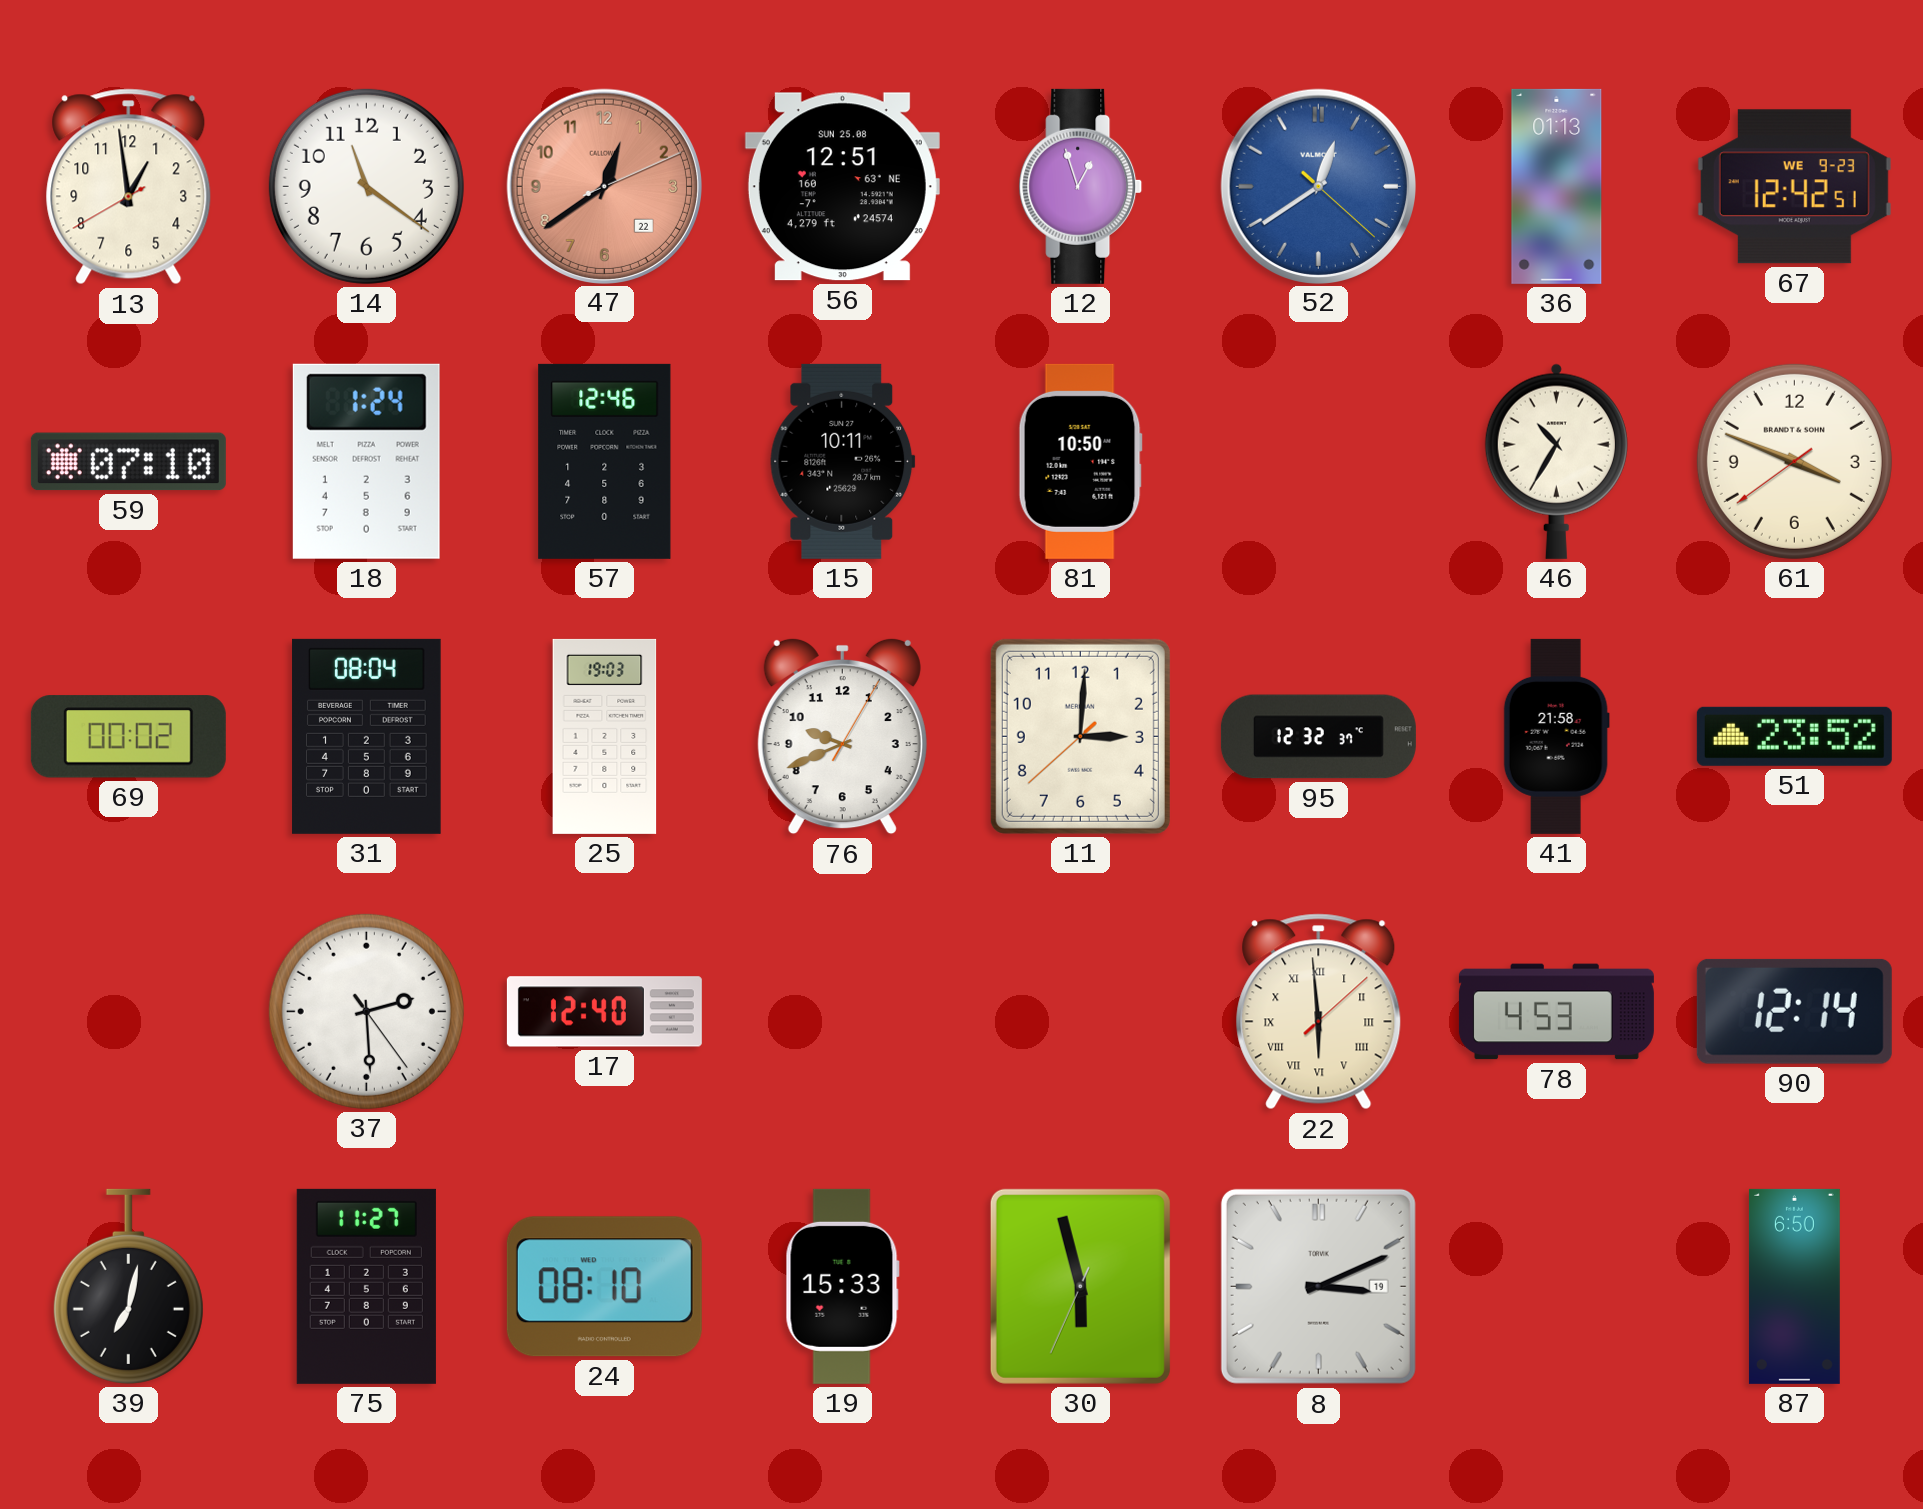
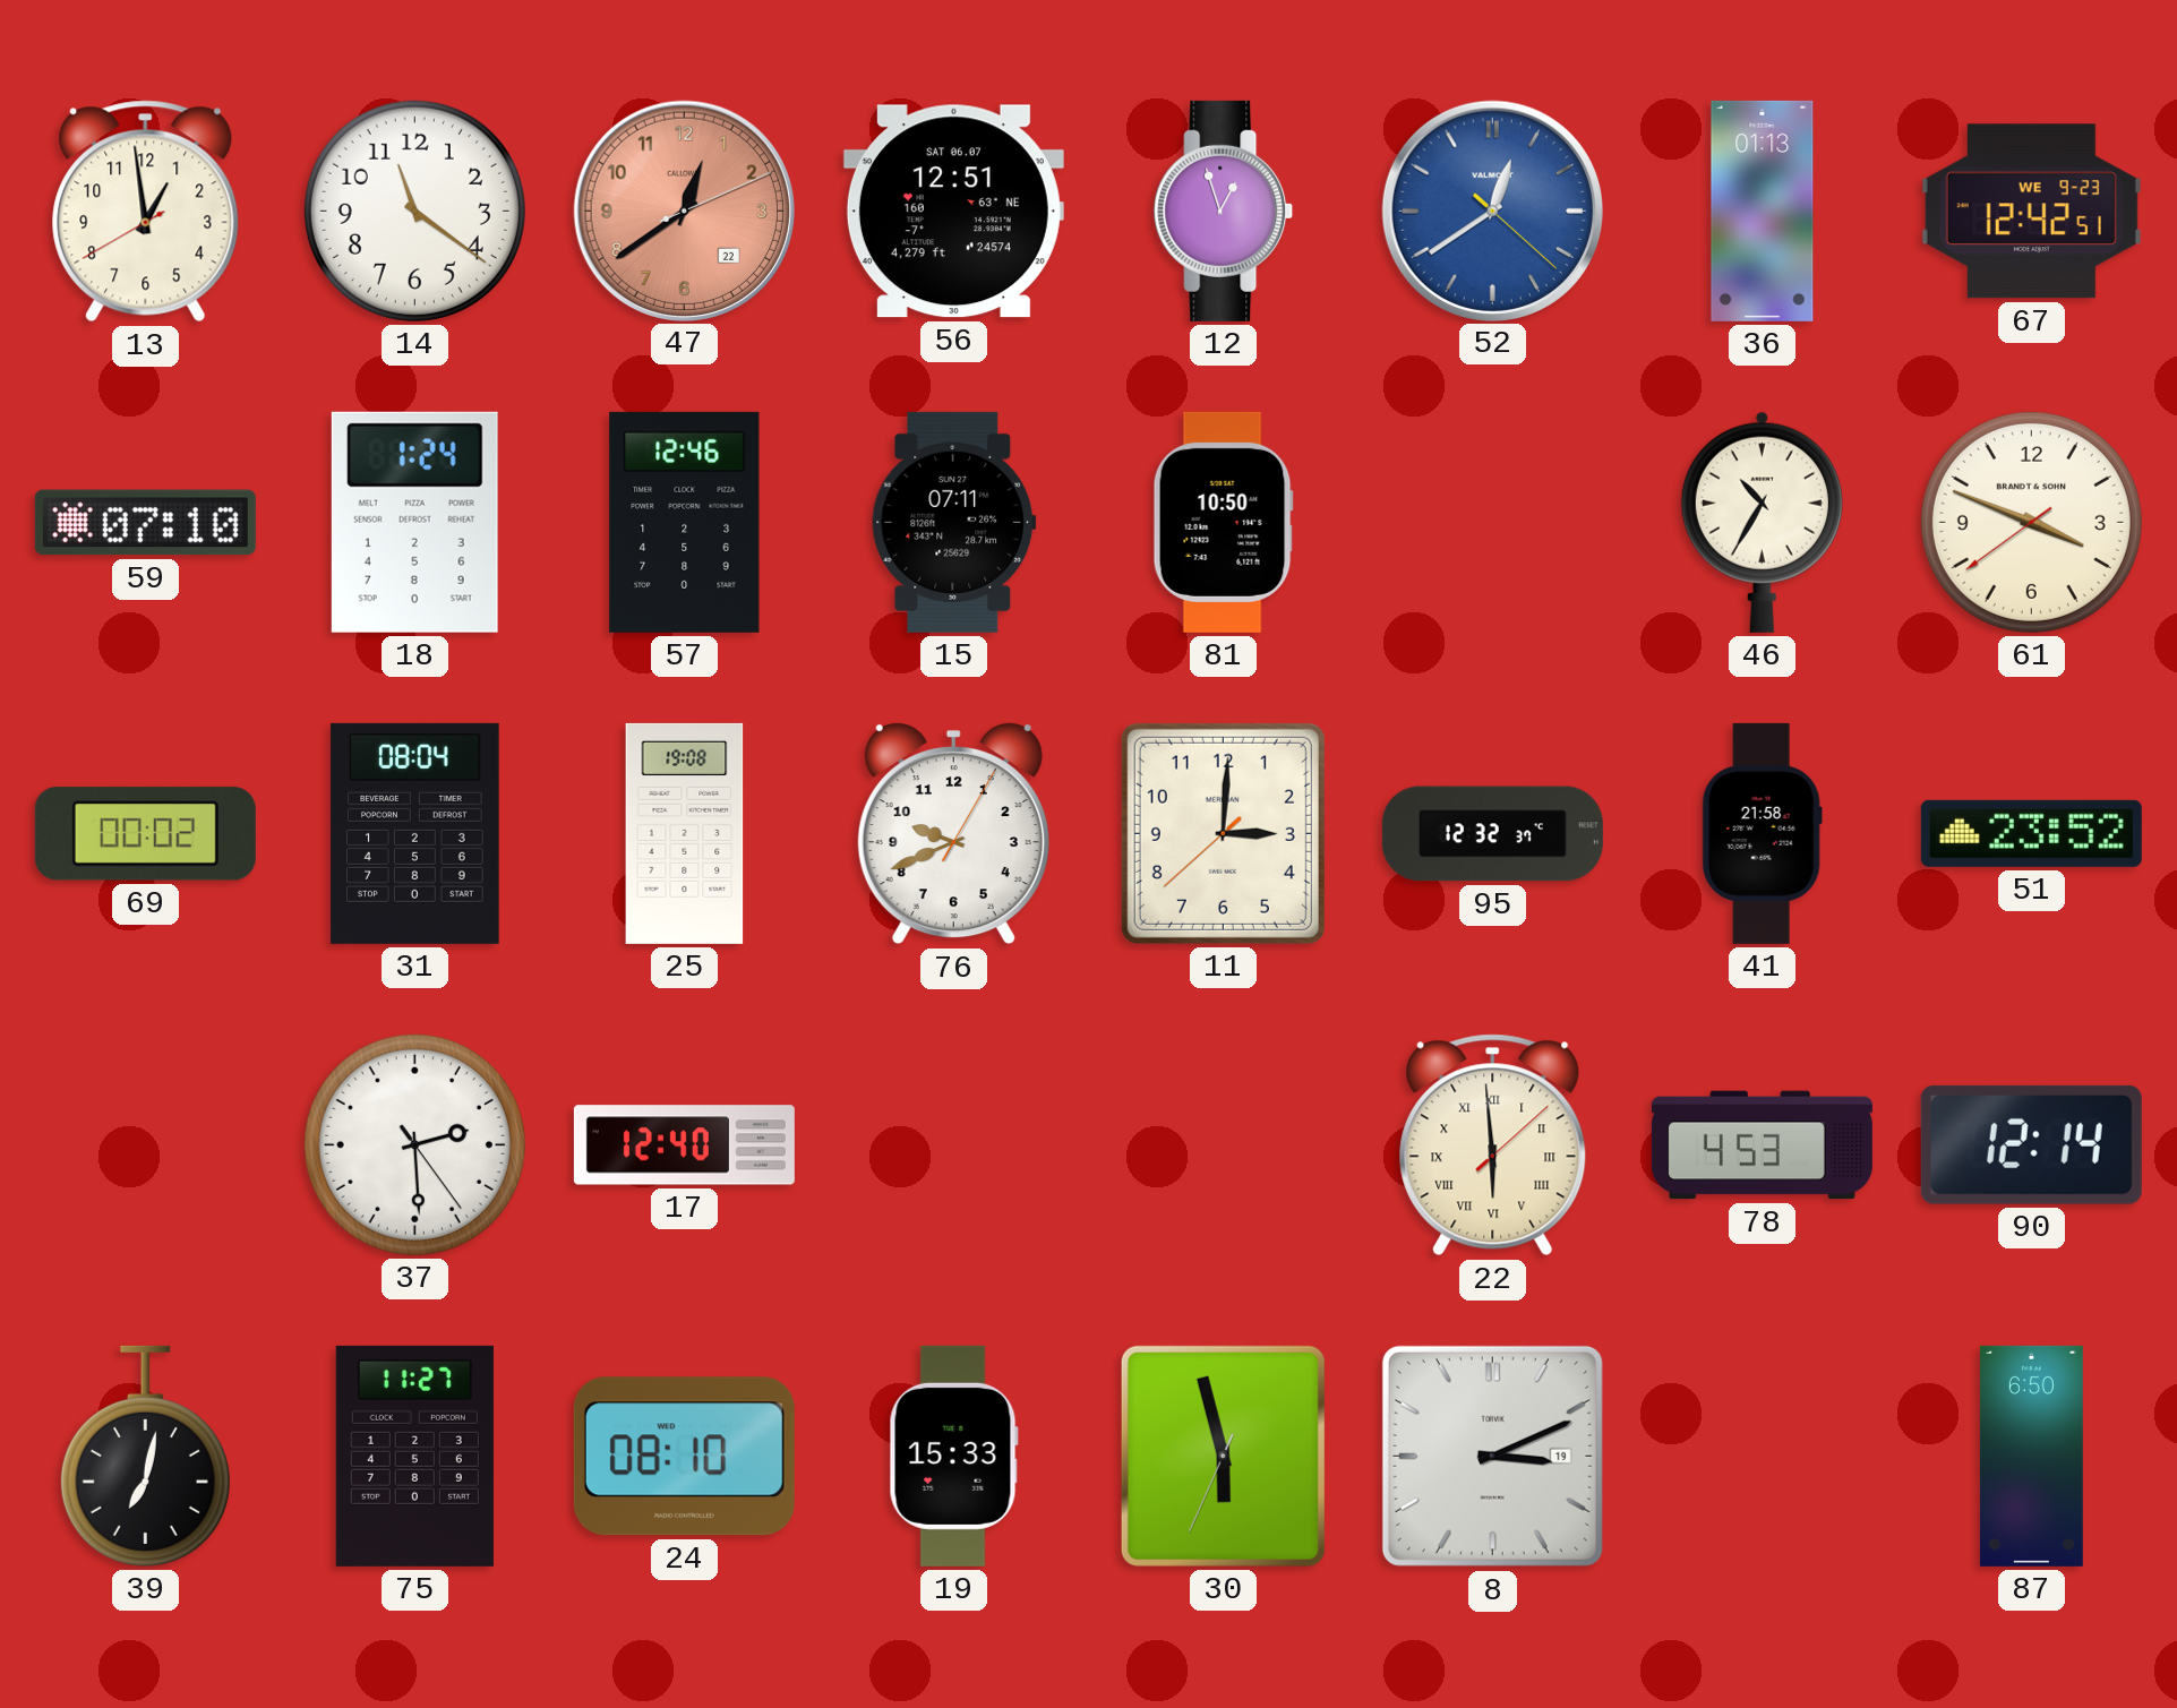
56 date: SUN 25.08 -> SAT 06.07 (953, 212)
15: 10:11 -> 07:11 (954, 522)
25: 19:03 -> 19:08 (685, 833)
